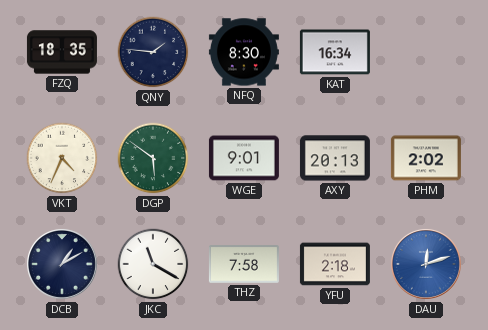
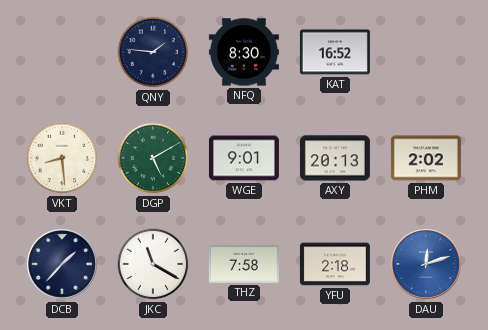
FZQ: 18:35 -> none (62, 52)
KAT: 16:34 -> 16:52 (335, 52)
VKT: 4:34 -> 8:29 (62, 158)
DGP: 5:51 -> 5:10 (153, 158)
DCB: 1:10 -> 1:37 (62, 264)
